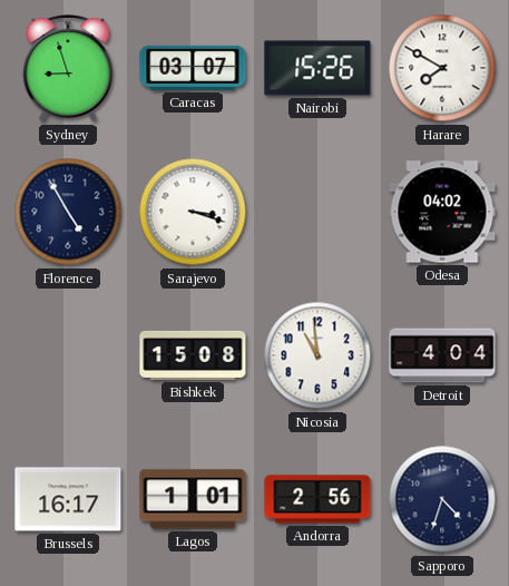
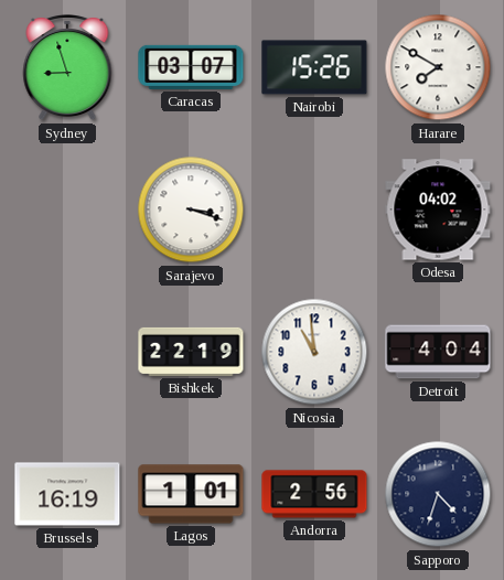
Florence: 4:55 -> none (68, 212)
Bishkek: 15:08 -> 22:19 (191, 352)
Brussels: 16:17 -> 16:19 (67, 494)
